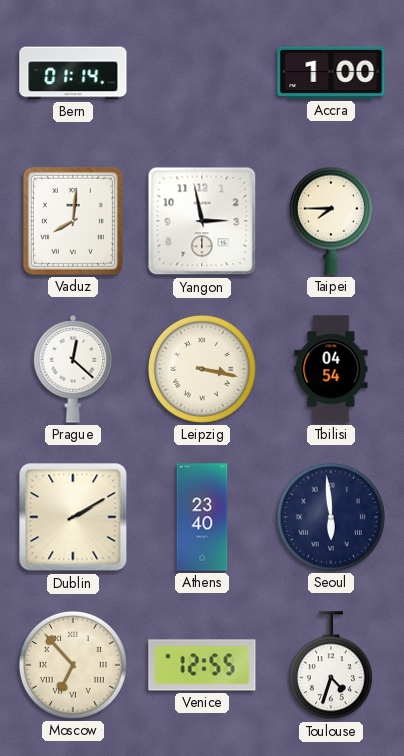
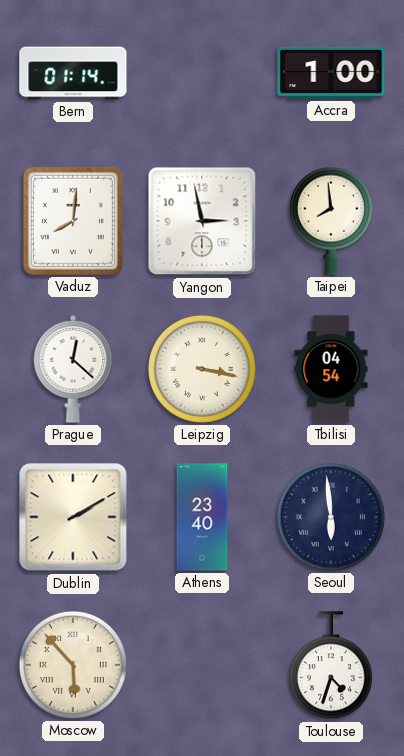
Taipei: 7:45 -> 7:59 (331, 221)
Moscow: 6:53 -> 5:53 (73, 665)
Venice: 12:55 -> none (202, 665)
